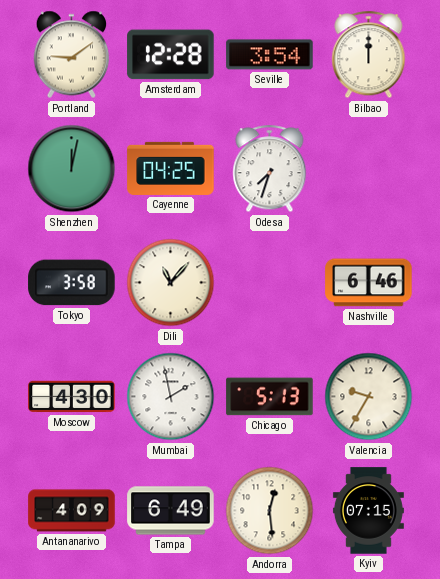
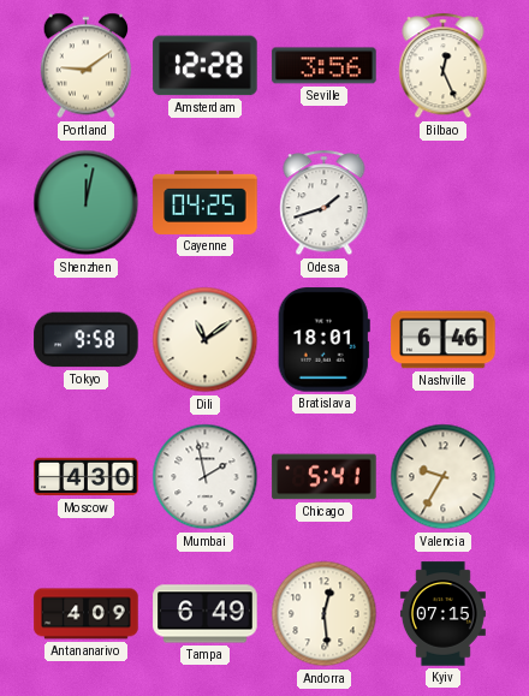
Seville: 3:54 -> 3:56 (325, 66)
Bilbao: 12:00 -> 12:26 (444, 66)
Odesa: 7:33 -> 1:42 (325, 203)
Tokyo: 3:58 -> 9:58 (87, 340)
Dili: 11:07 -> 11:09 (206, 340)
Bratislava: none -> 18:01 (323, 340)
Chicago: 5:13 -> 5:41 (325, 477)
